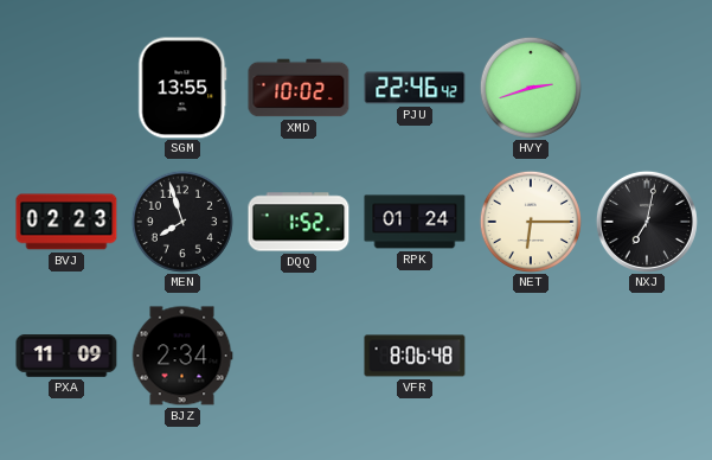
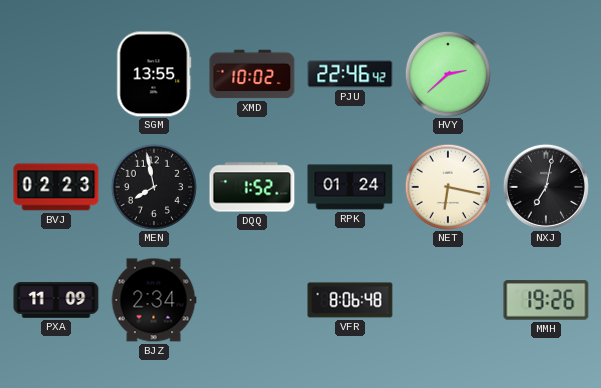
HVY: 2:42 -> 2:38 (448, 74)
MEN: 7:57 -> 7:58 (154, 187)
NET: 6:15 -> 6:17 (448, 187)
MMH: none -> 19:26 (546, 300)
